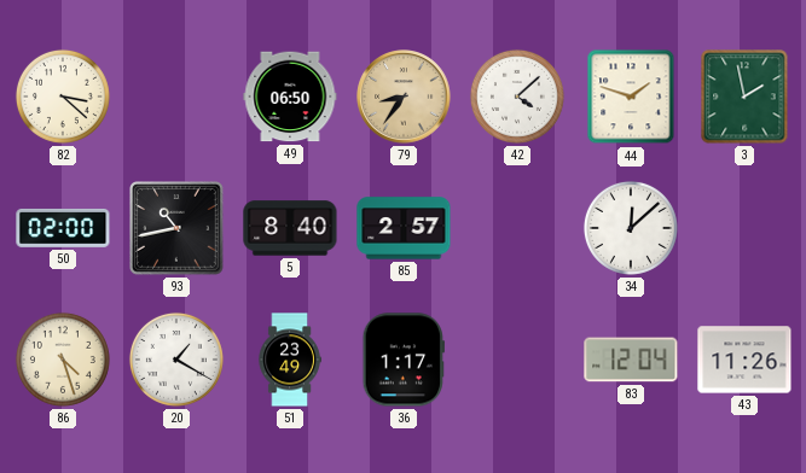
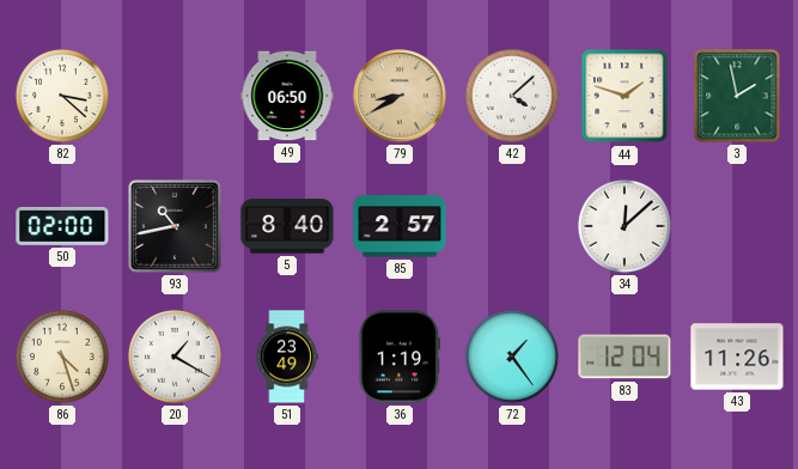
79: 8:36 -> 8:40 (400, 96)
36: 1:17 -> 1:19 (400, 357)
72: none -> 1:24 (512, 357)
